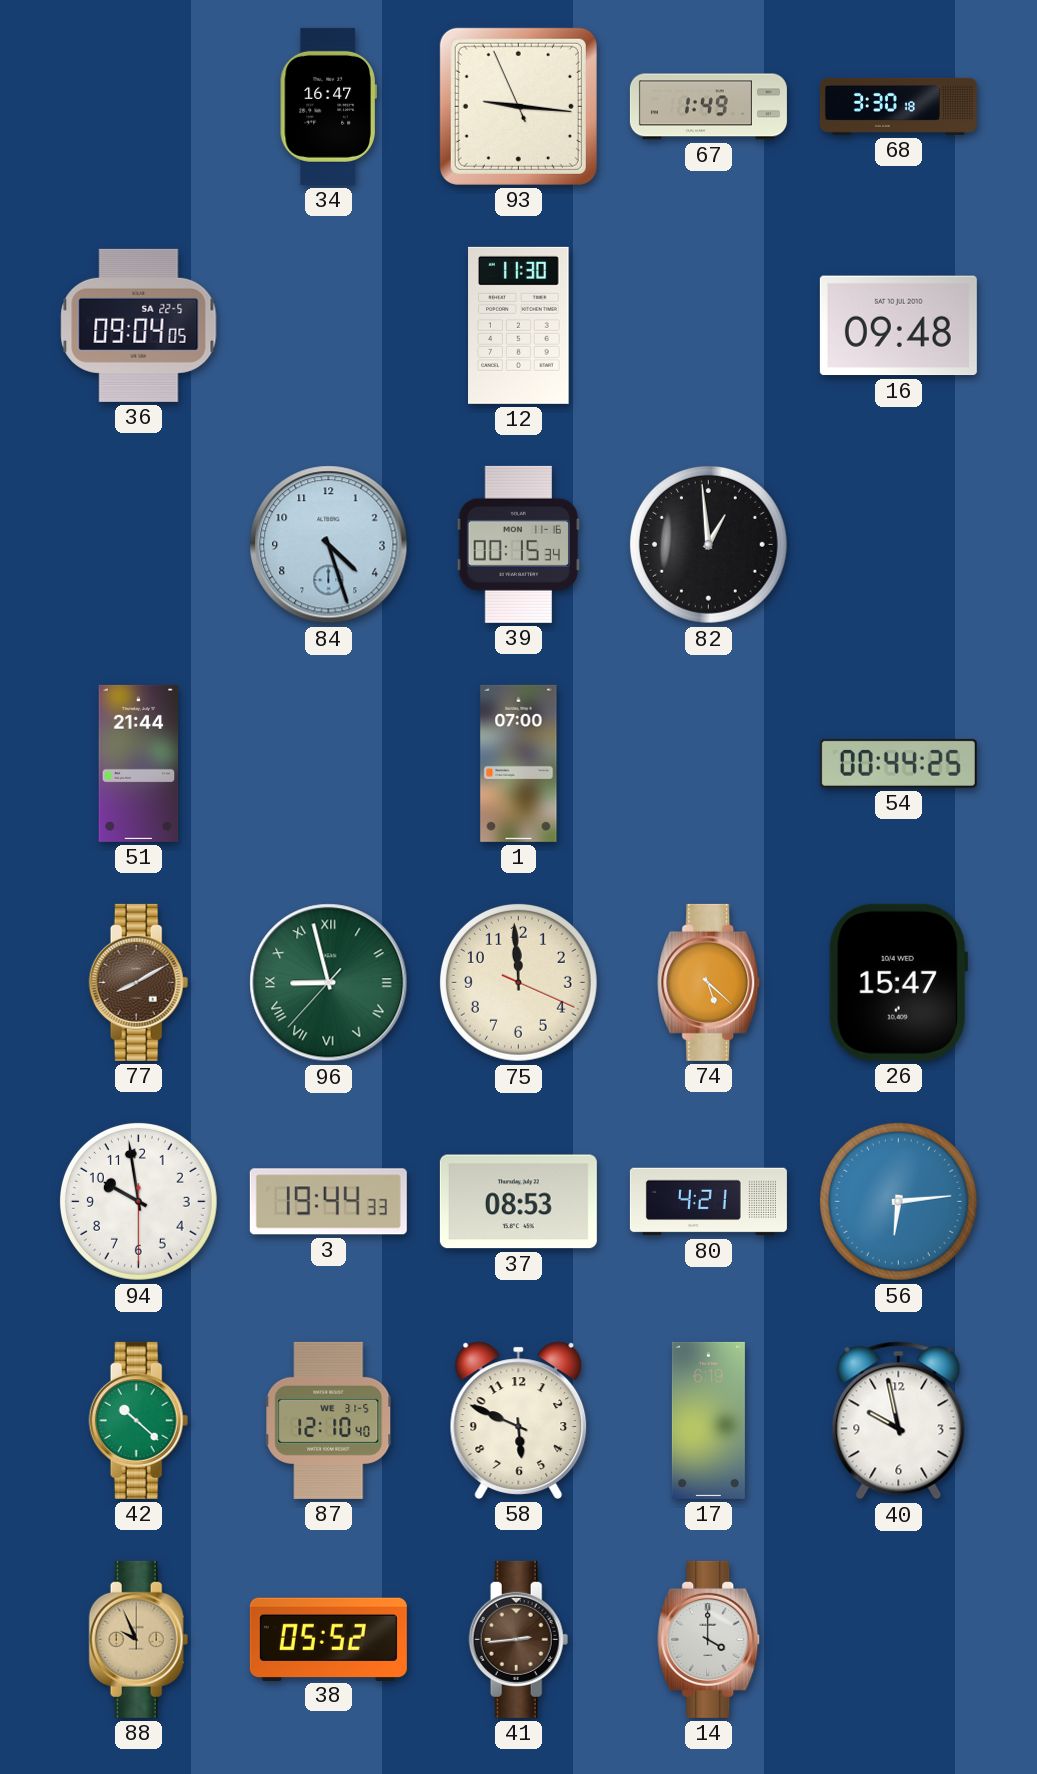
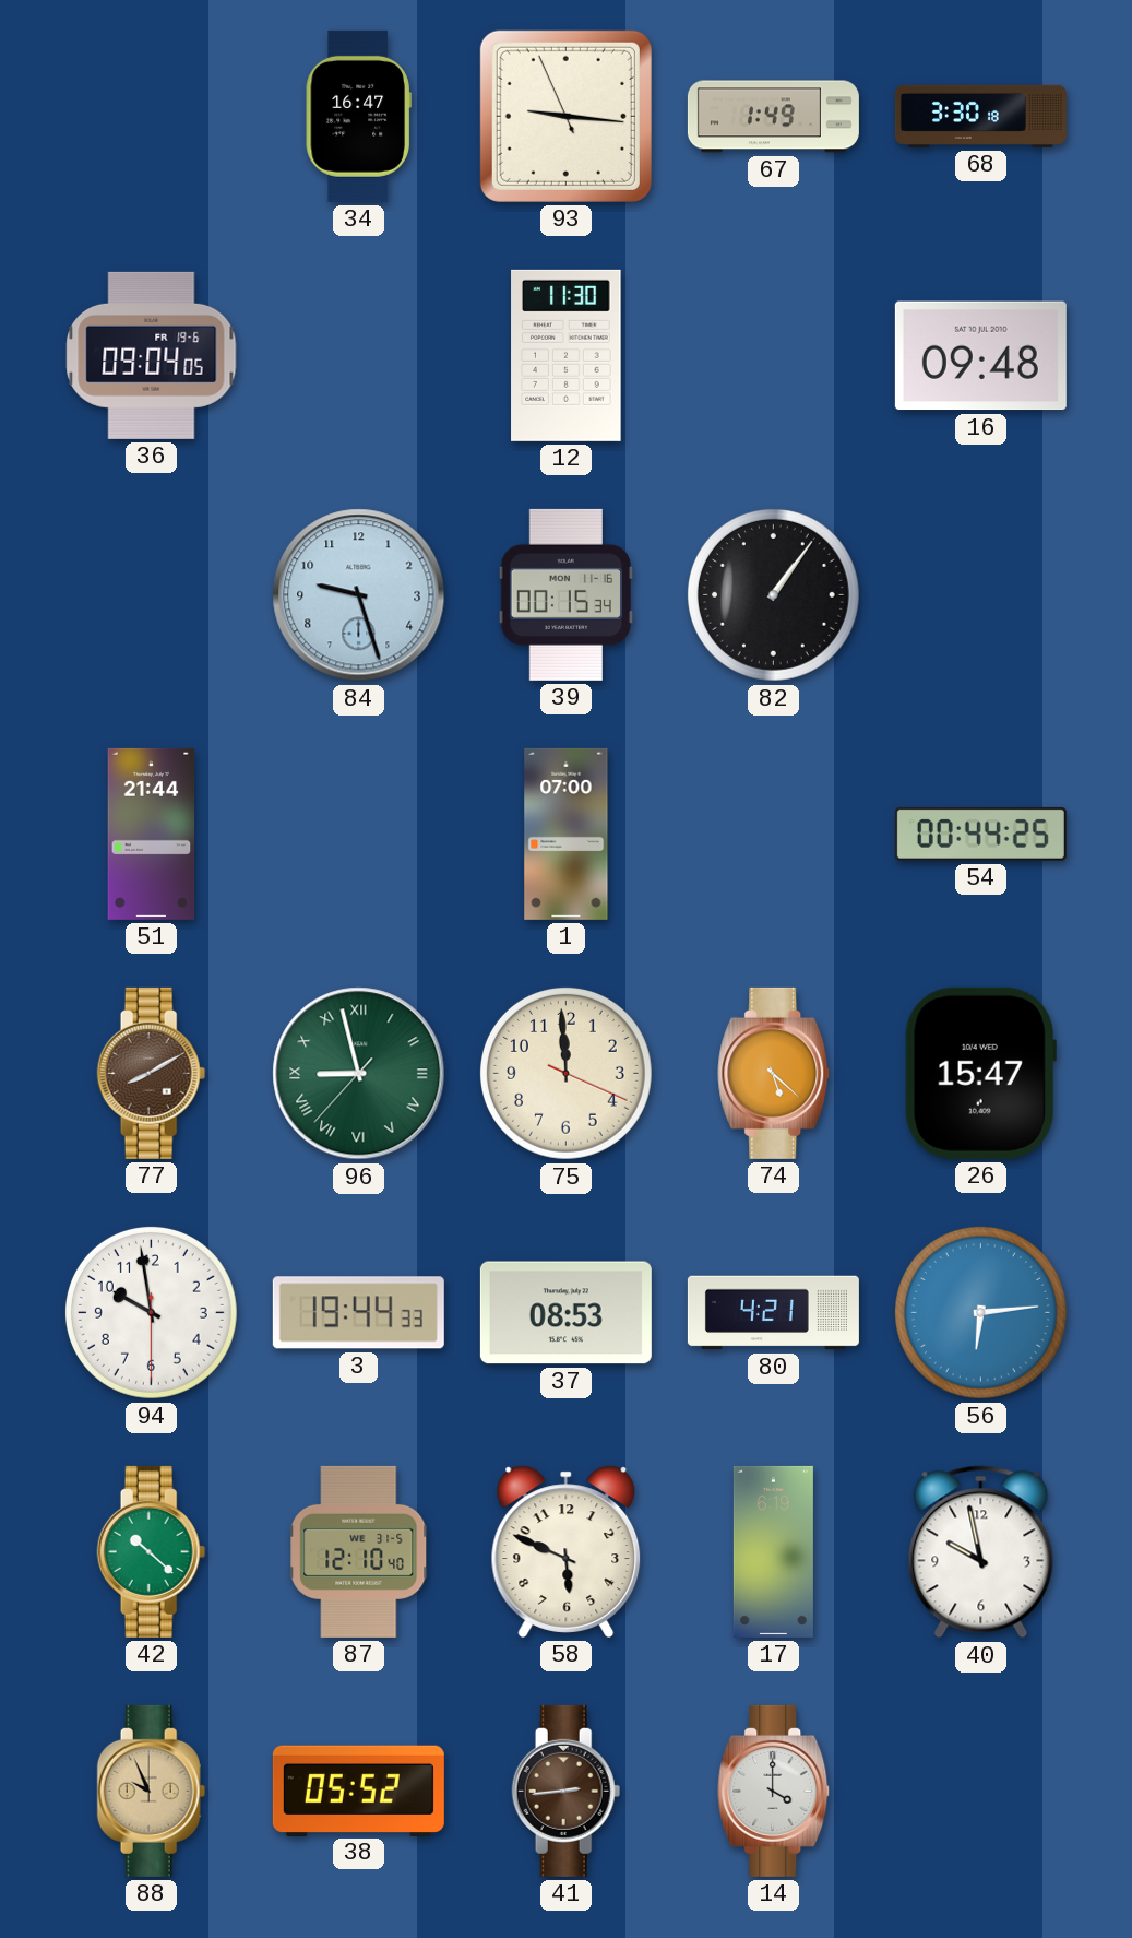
36 date: SA 22-5 -> FR 19-6 (152, 355)
84: 4:27 -> 9:27 (359, 595)
82: 12:59 -> 1:06 (773, 594)
